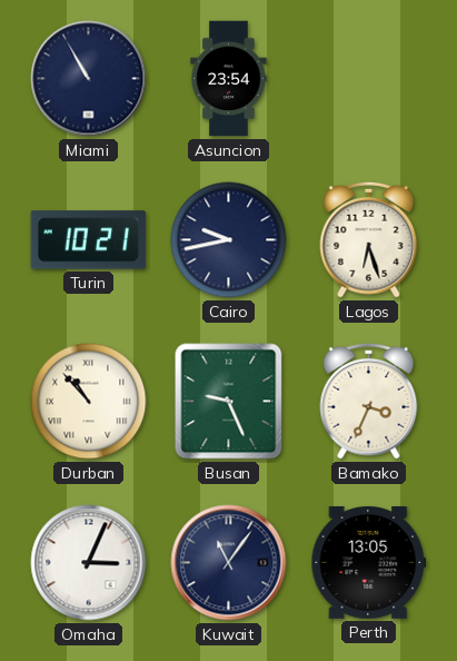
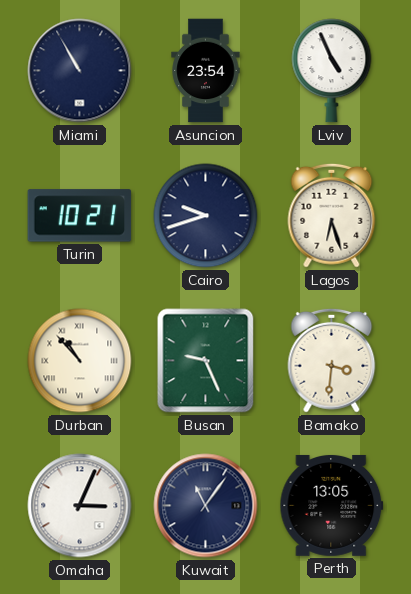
Lviv: none -> 4:56 (332, 71)
Cairo: 9:43 -> 9:42 (206, 216)
Bamako: 3:34 -> 3:31 (332, 360)
